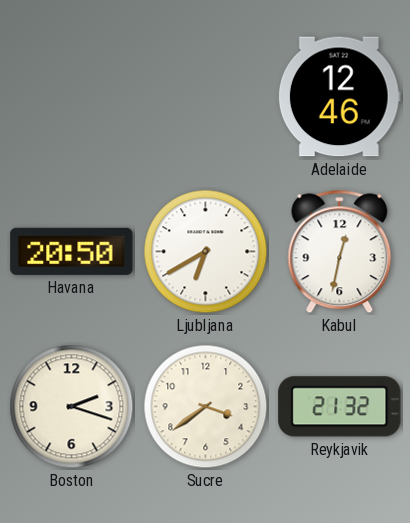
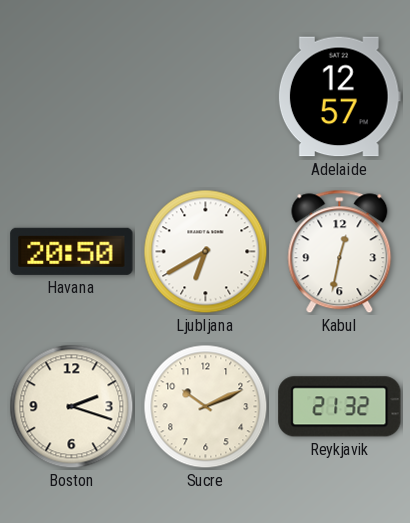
Adelaide: 12:46 -> 12:57 (339, 97)
Sucre: 3:39 -> 10:11 (206, 407)
